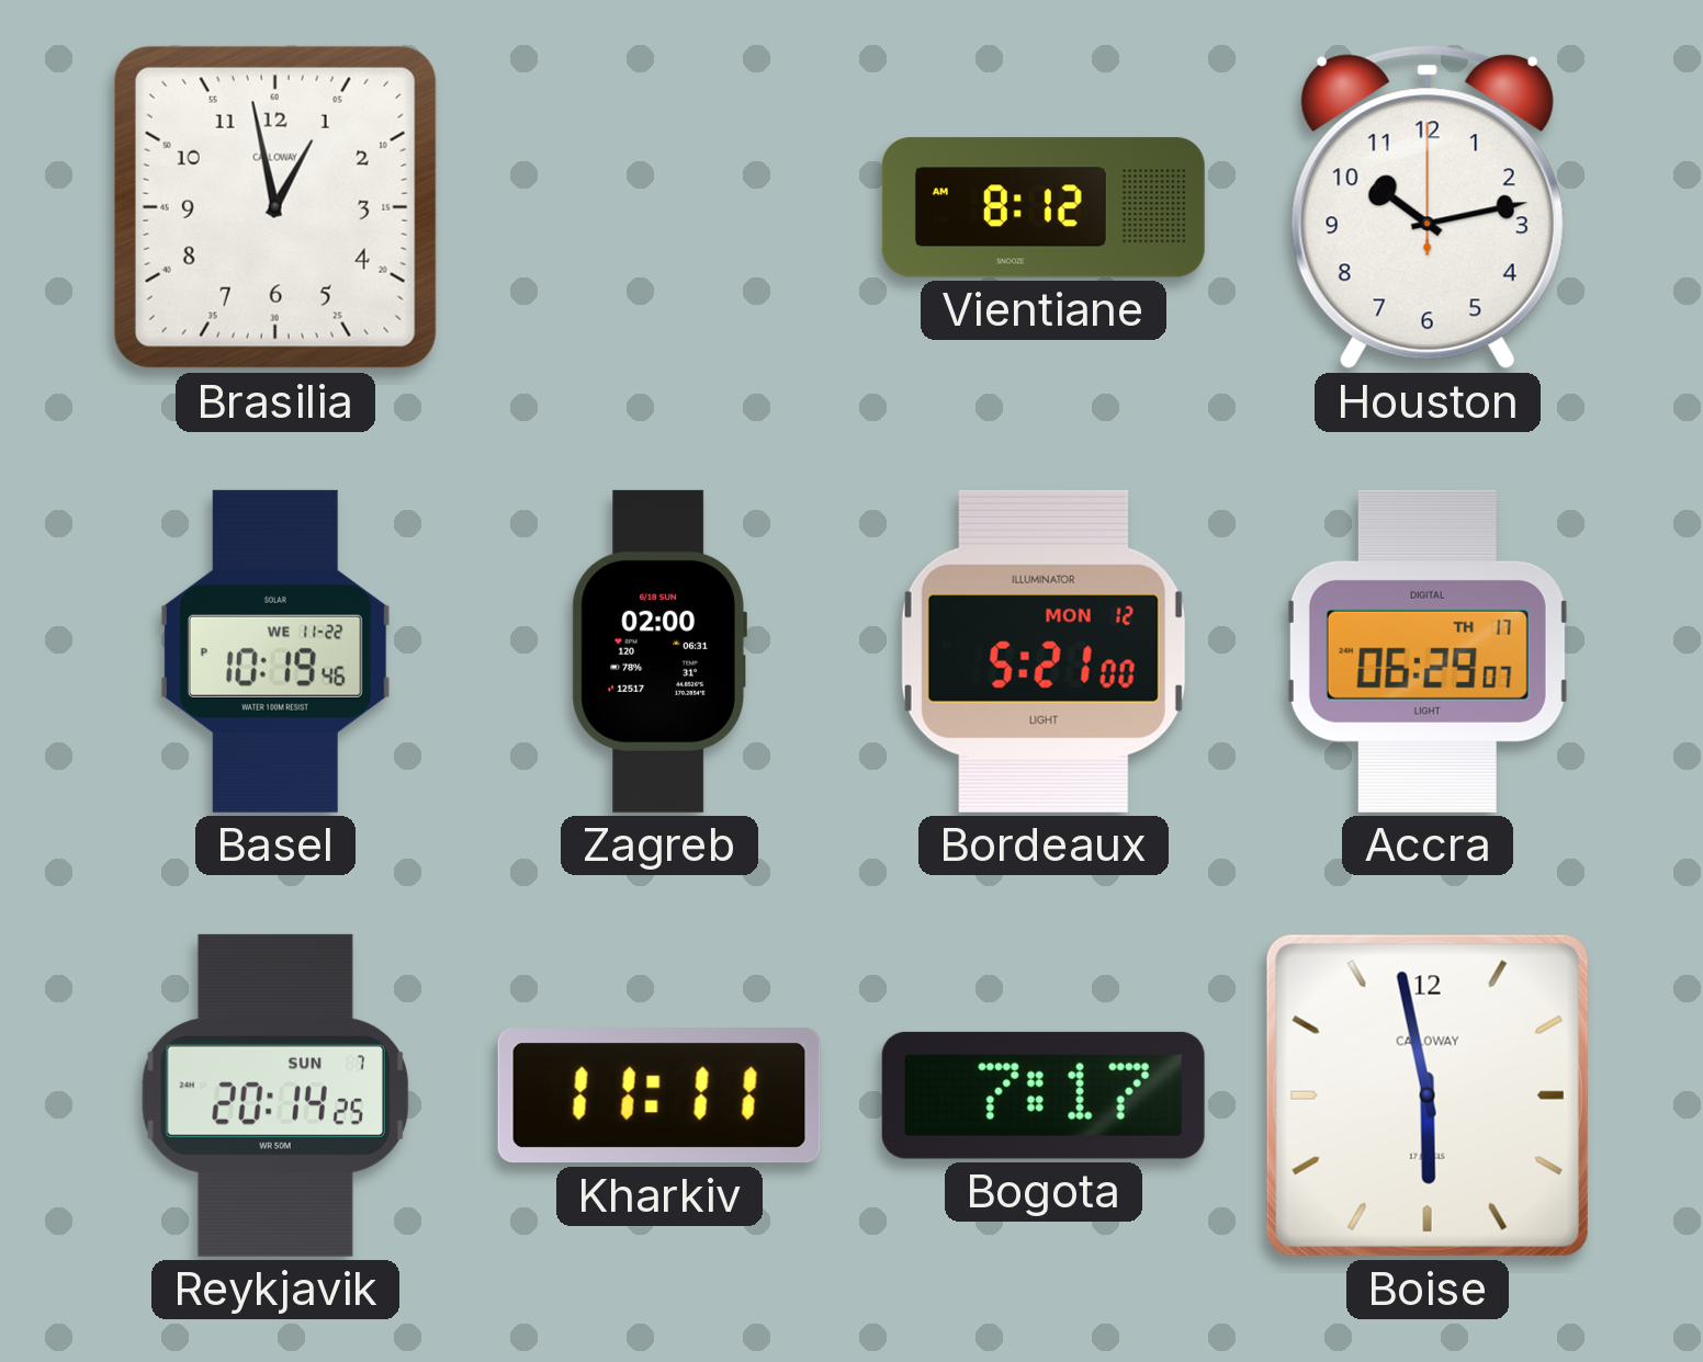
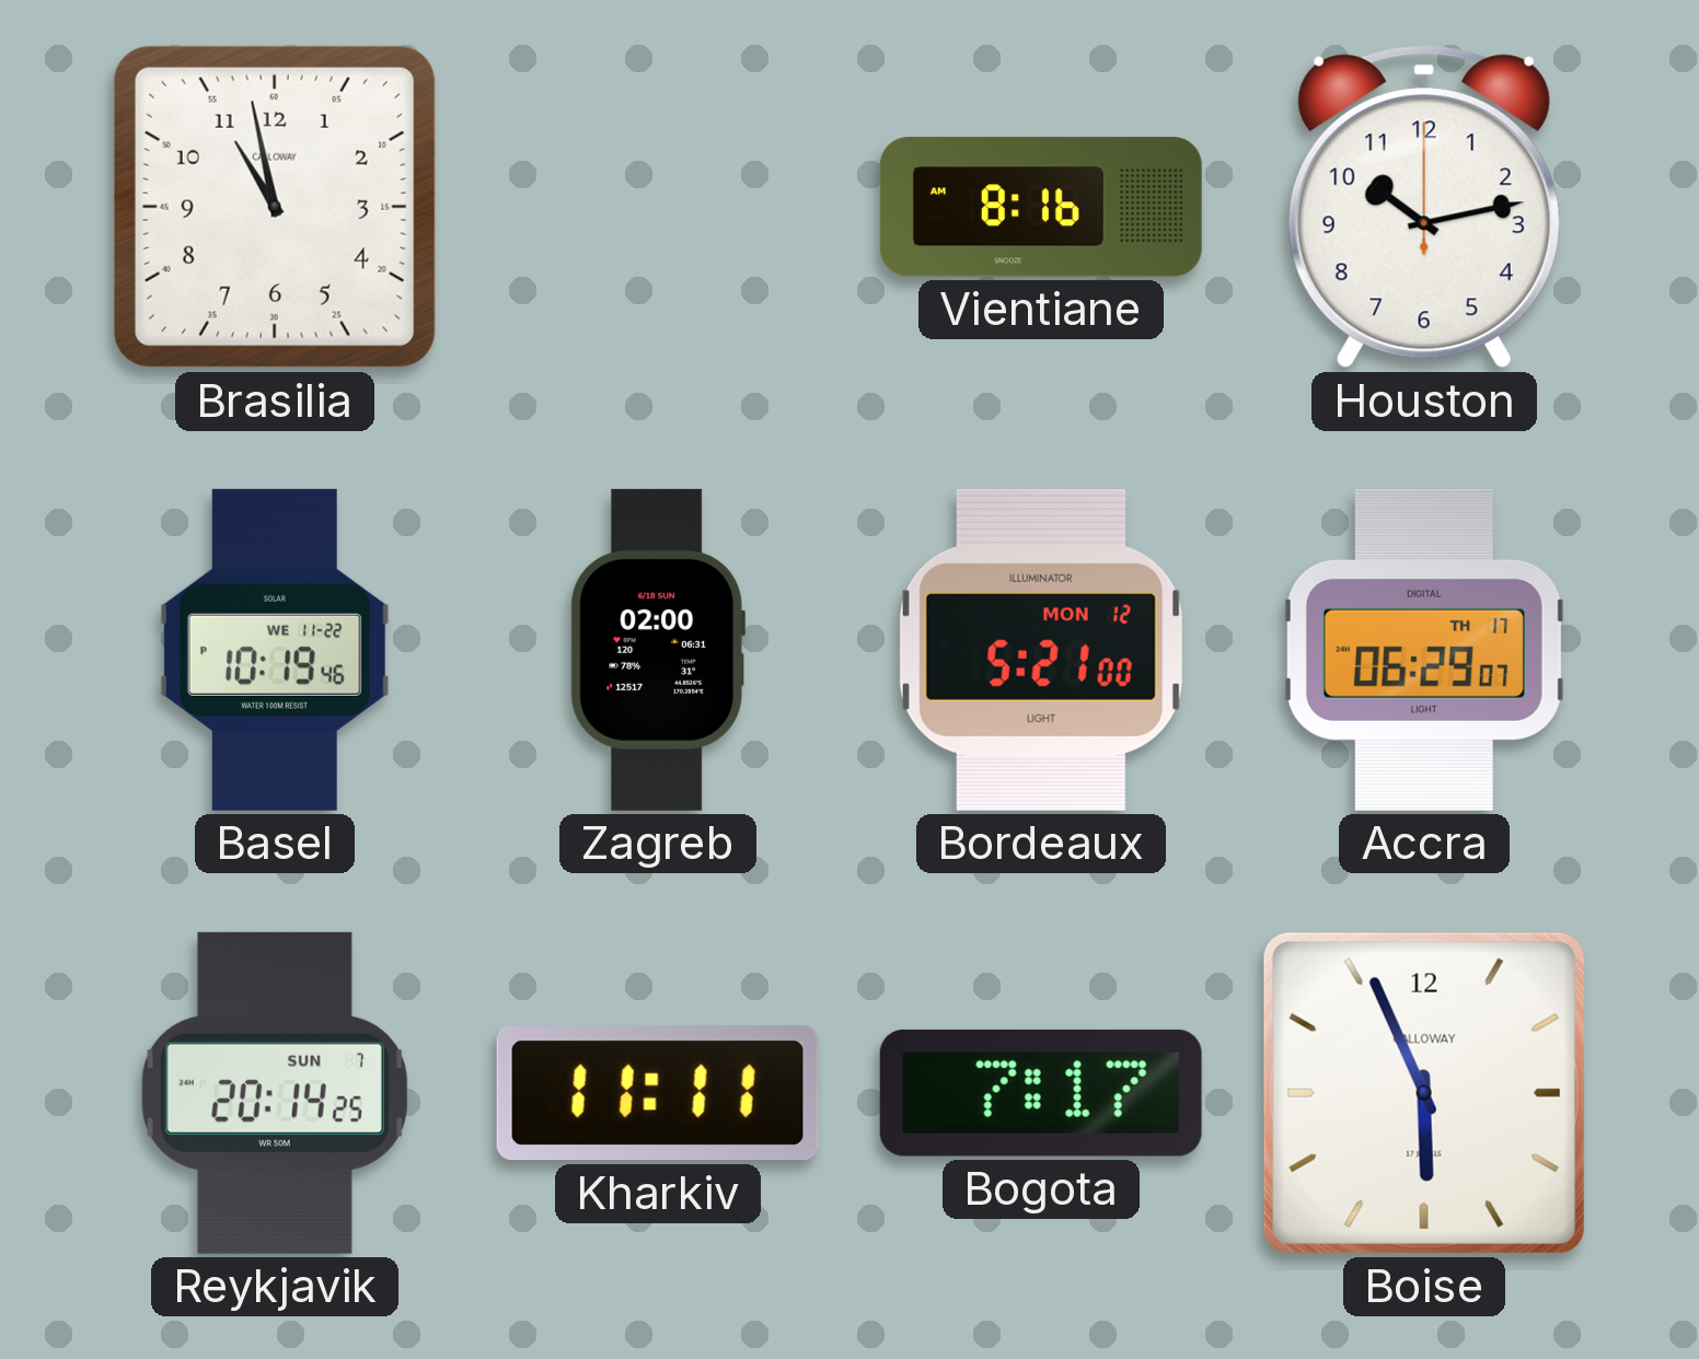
Brasilia: 12:58 -> 10:58 (275, 207)
Vientiane: 8:12 -> 8:16 (1041, 207)
Boise: 5:58 -> 5:56 (1424, 1093)
